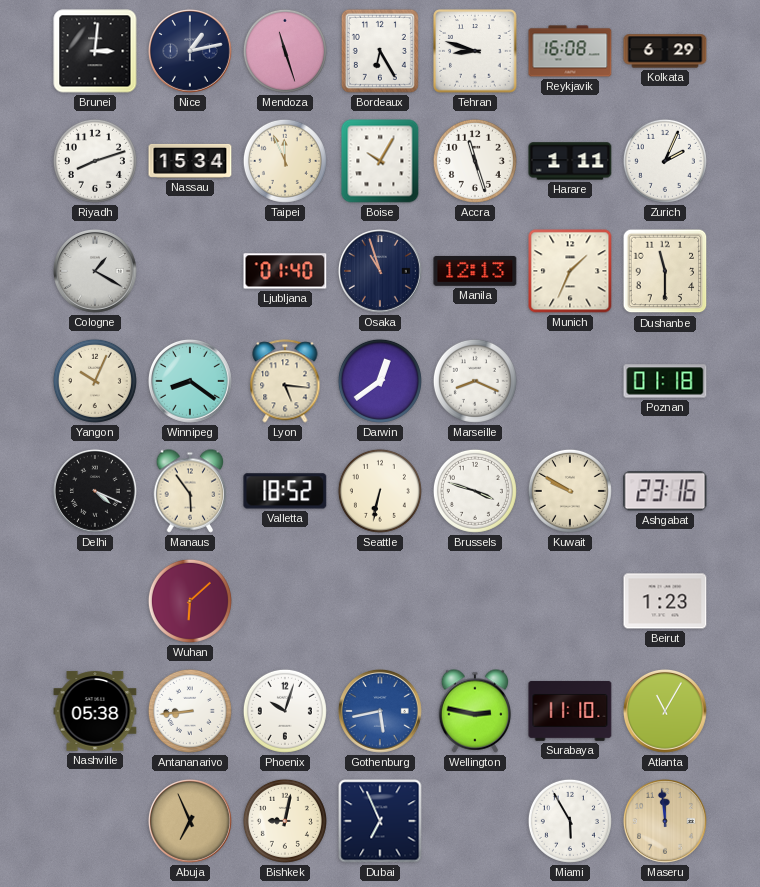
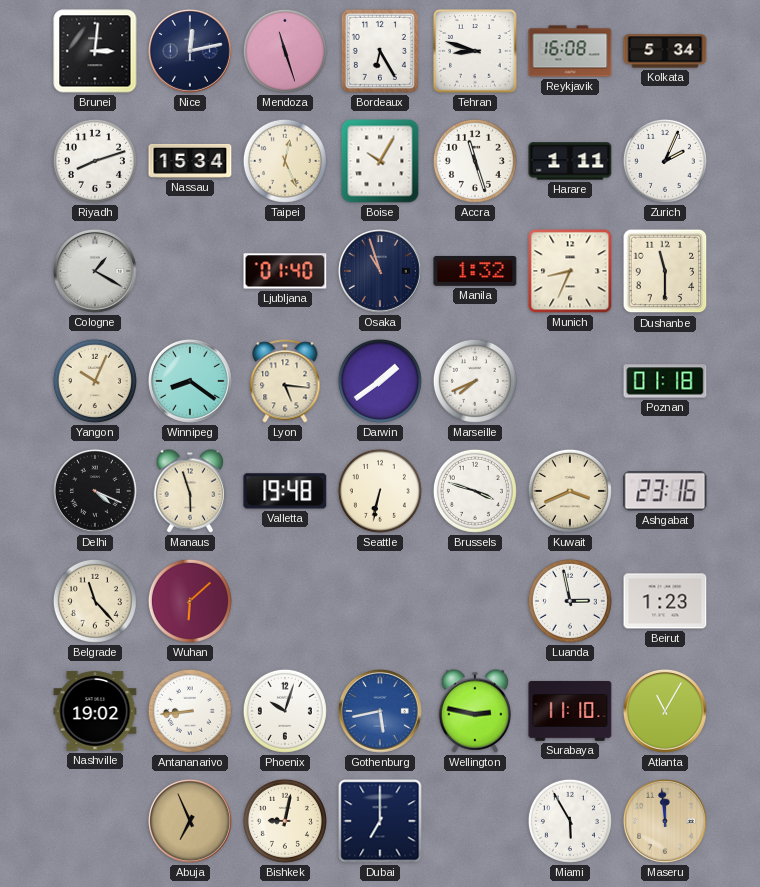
Nice: 1:13 -> 12:13 (190, 51)
Kolkata: 6:29 -> 5:34 (665, 51)
Taipei: 11:56 -> 12:26 (285, 161)
Manila: 12:13 -> 1:32 (475, 271)
Munich: 1:34 -> 8:34 (570, 271)
Darwin: 12:39 -> 1:39 (380, 381)
Marseille: 8:19 -> 7:41 (475, 381)
Manaus: 5:54 -> 5:57 (190, 491)
Valletta: 18:52 -> 19:48 (285, 491)
Kuwait: 9:50 -> 3:41 (570, 491)
Belgrade: none -> 11:23 (95, 601)
Luanda: none -> 2:58 (570, 601)
Nashville: 05:38 -> 19:02 (95, 711)
Dubai: 6:56 -> 7:00 (380, 821)
